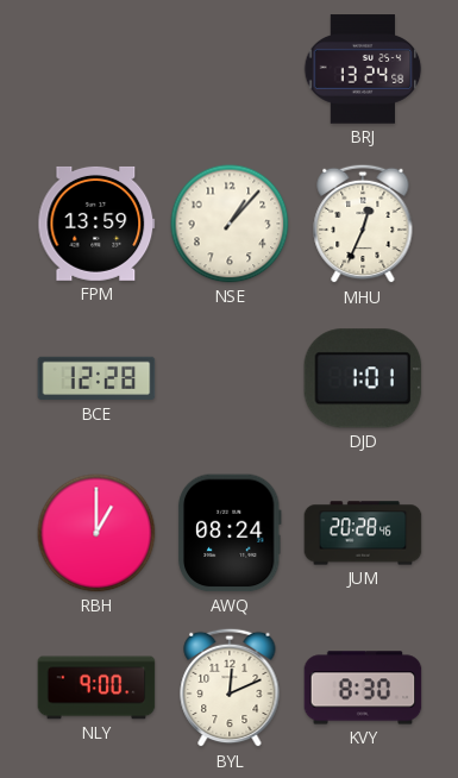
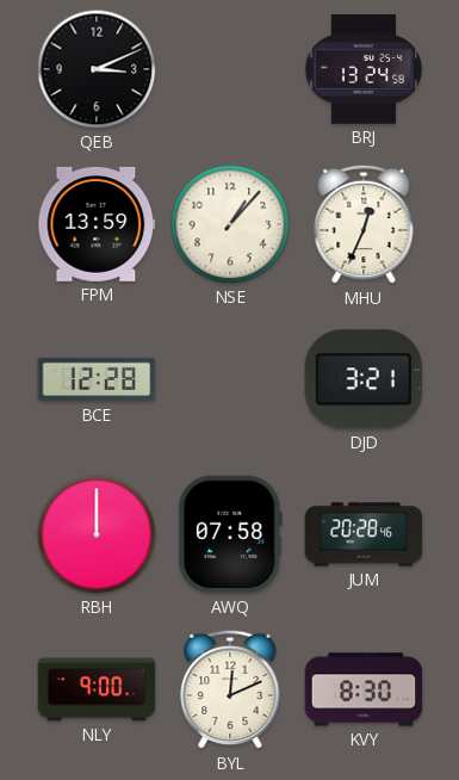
QEB: none -> 3:11 (97, 69)
DJD: 1:01 -> 3:21 (364, 379)
RBH: 1:00 -> 12:00 (97, 534)
AWQ: 08:24 -> 07:58 (230, 534)
